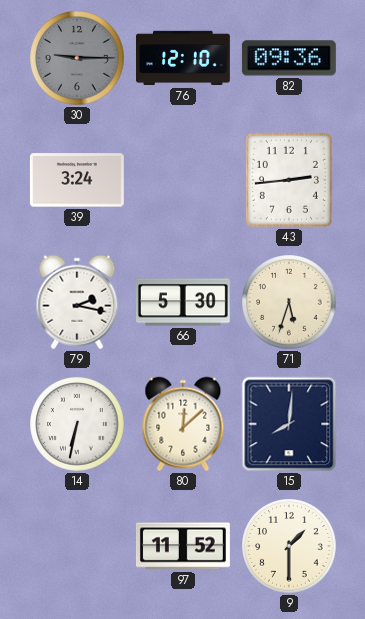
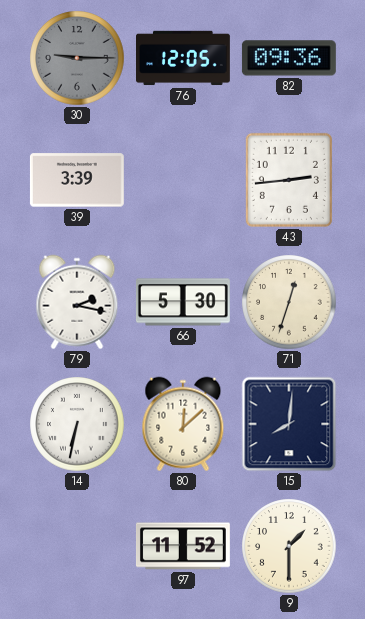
76: 12:10 -> 12:05 (184, 58)
39: 3:24 -> 3:39 (77, 180)
71: 5:33 -> 12:33 (289, 302)
